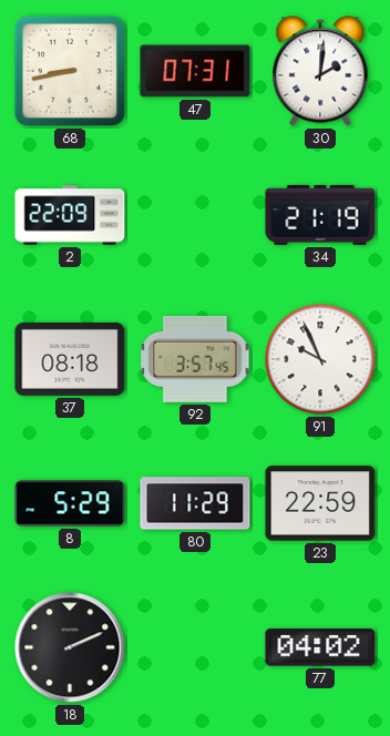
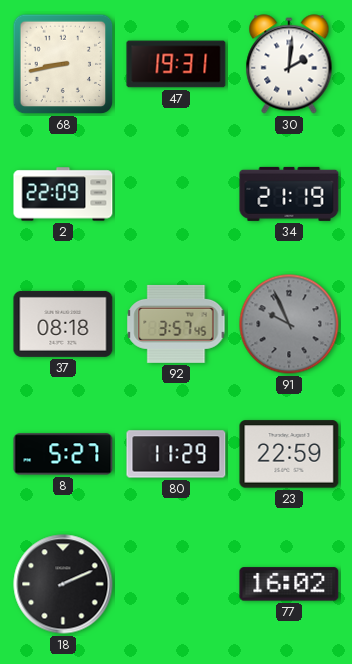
47: 07:31 -> 19:31 (176, 64)
91 dial: white -> grey (289, 324)
8: 5:29 -> 5:27 (63, 454)
77: 04:02 -> 16:02 (289, 584)
